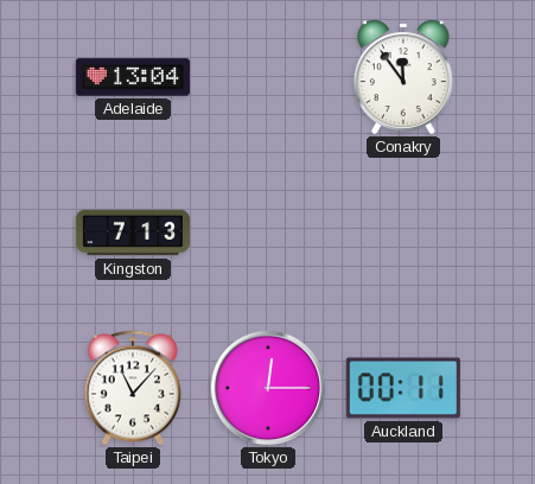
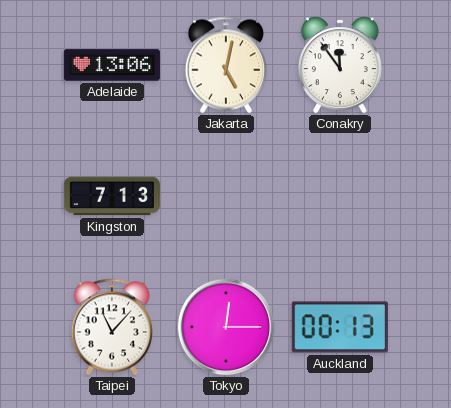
Adelaide: 13:04 -> 13:06 (112, 65)
Jakarta: none -> 5:02 (226, 65)
Auckland: 00:11 -> 00:13 (340, 327)
